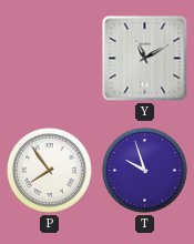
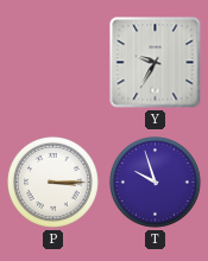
Y: 11:10 -> 9:35 (156, 63)
P: 7:54 -> 3:15 (52, 182)
